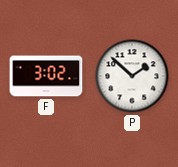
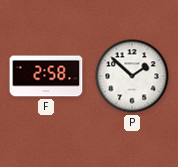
F: 3:02 -> 2:58 (46, 76)
